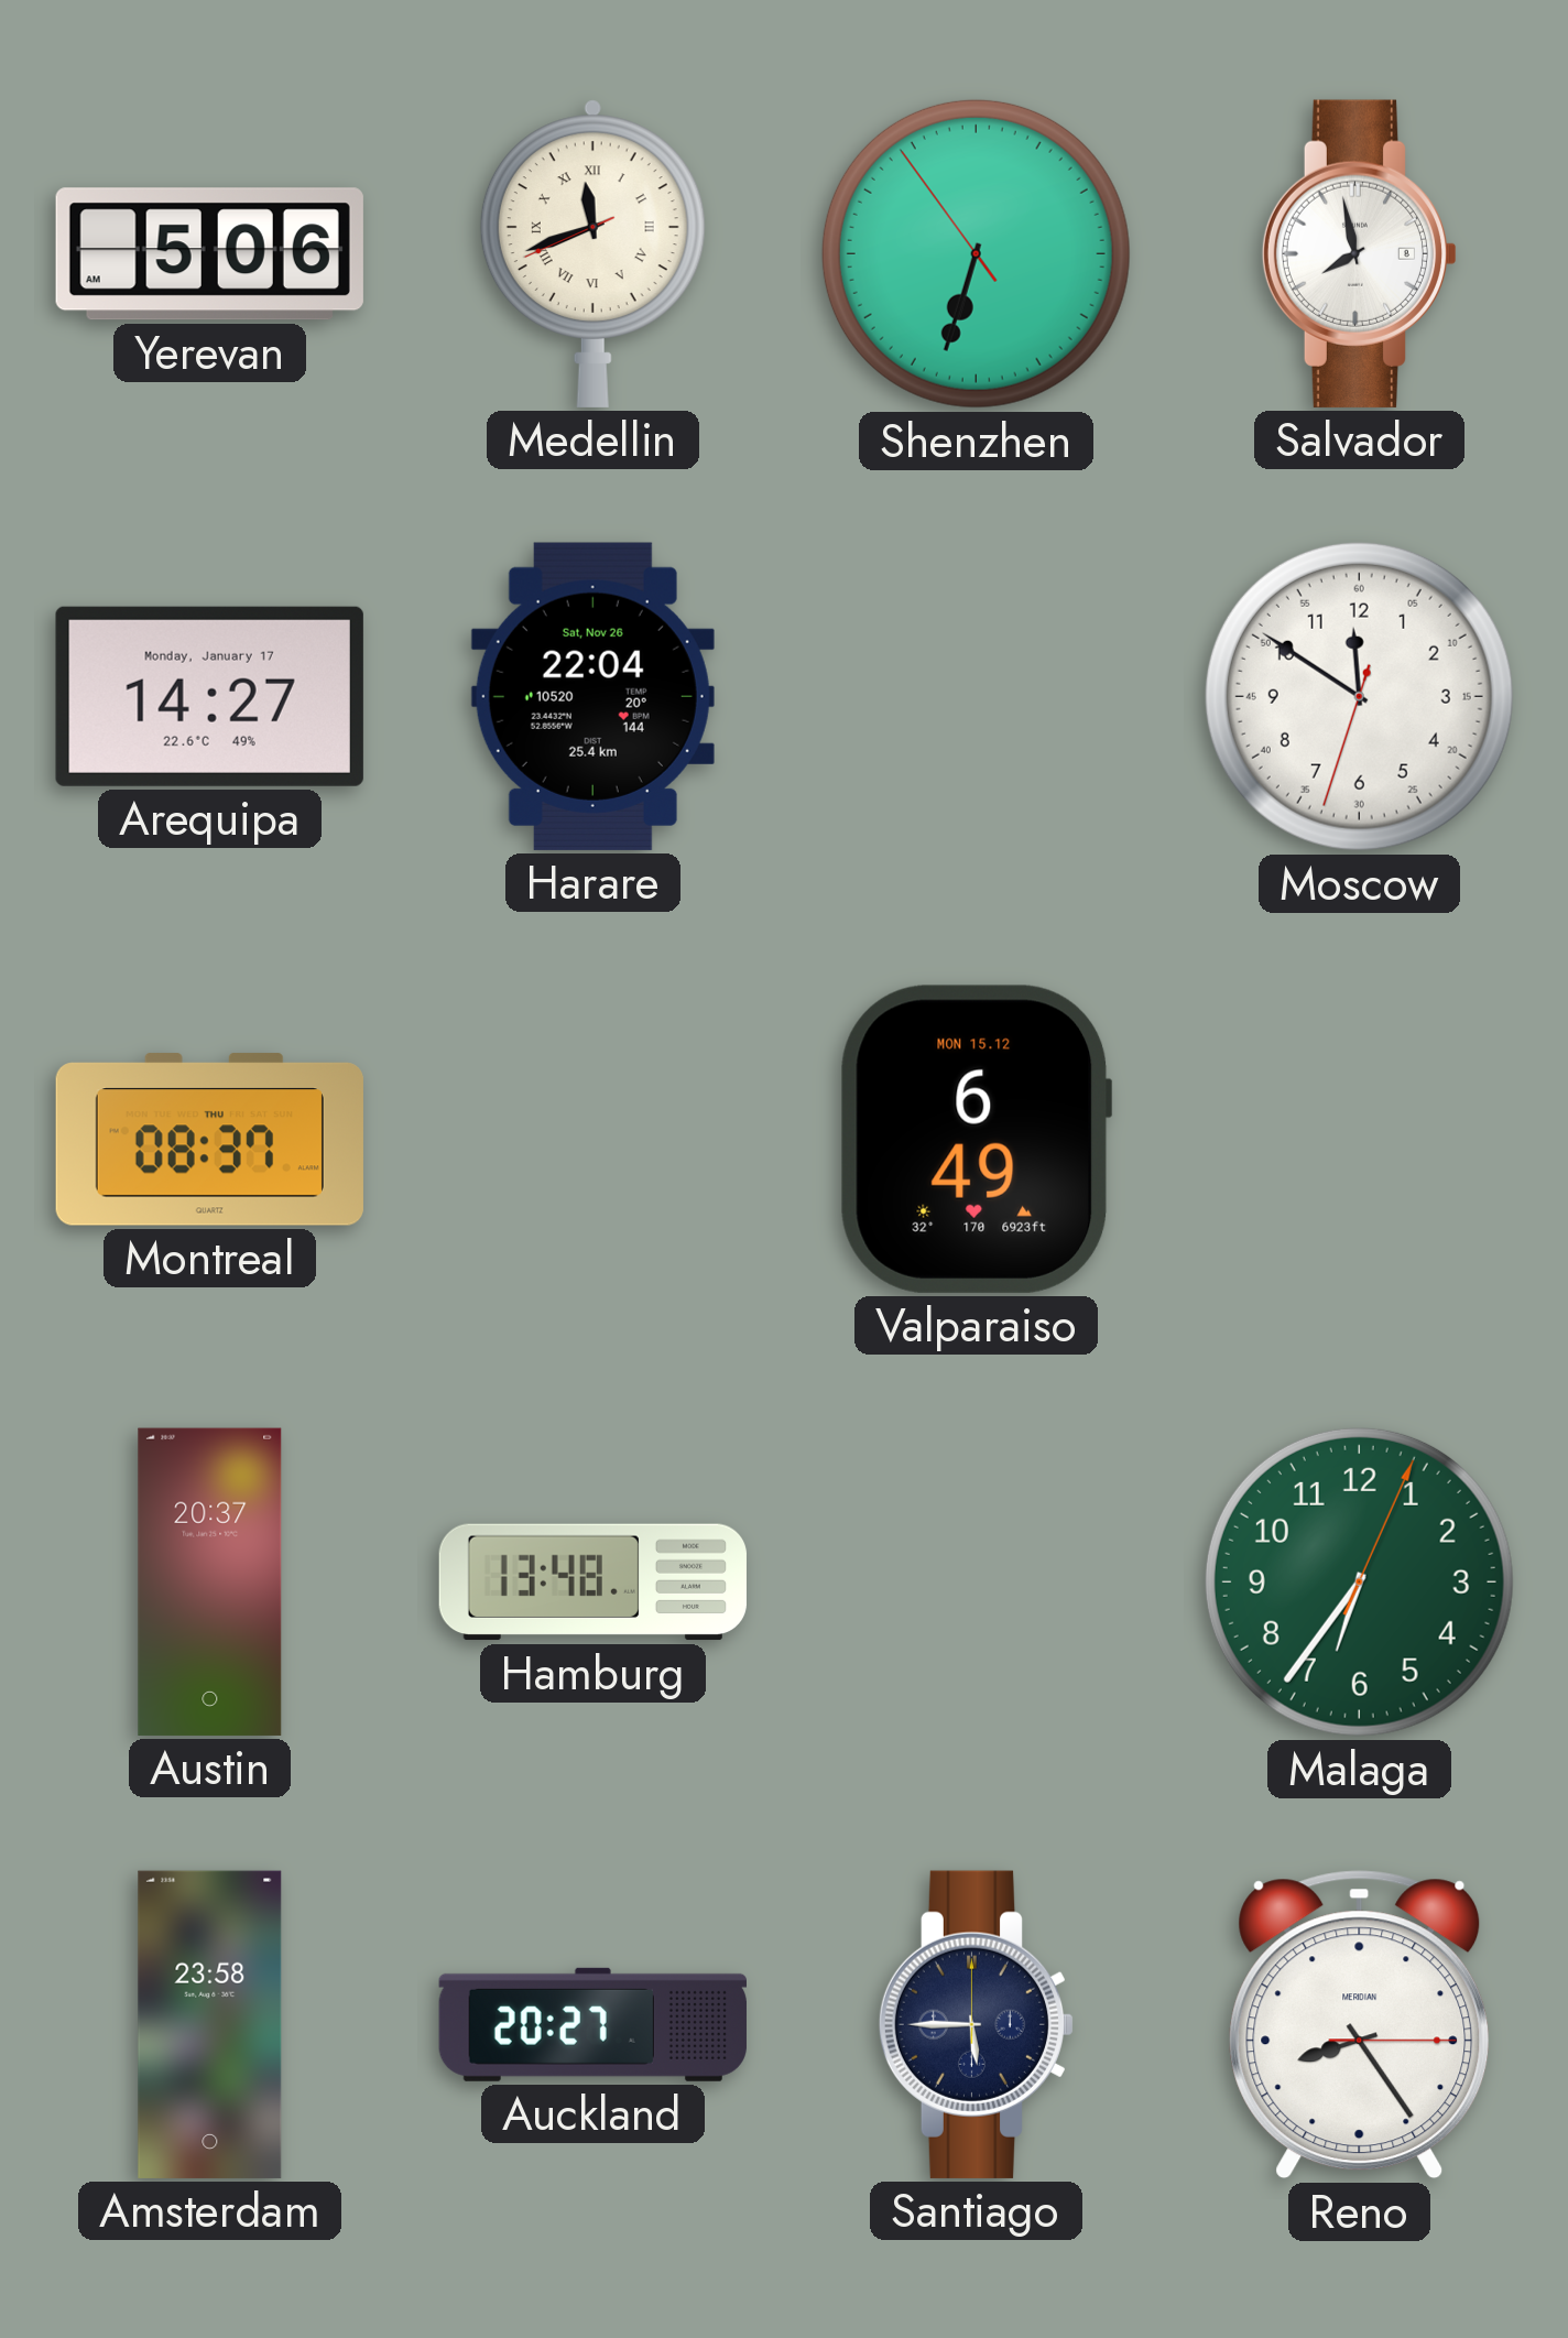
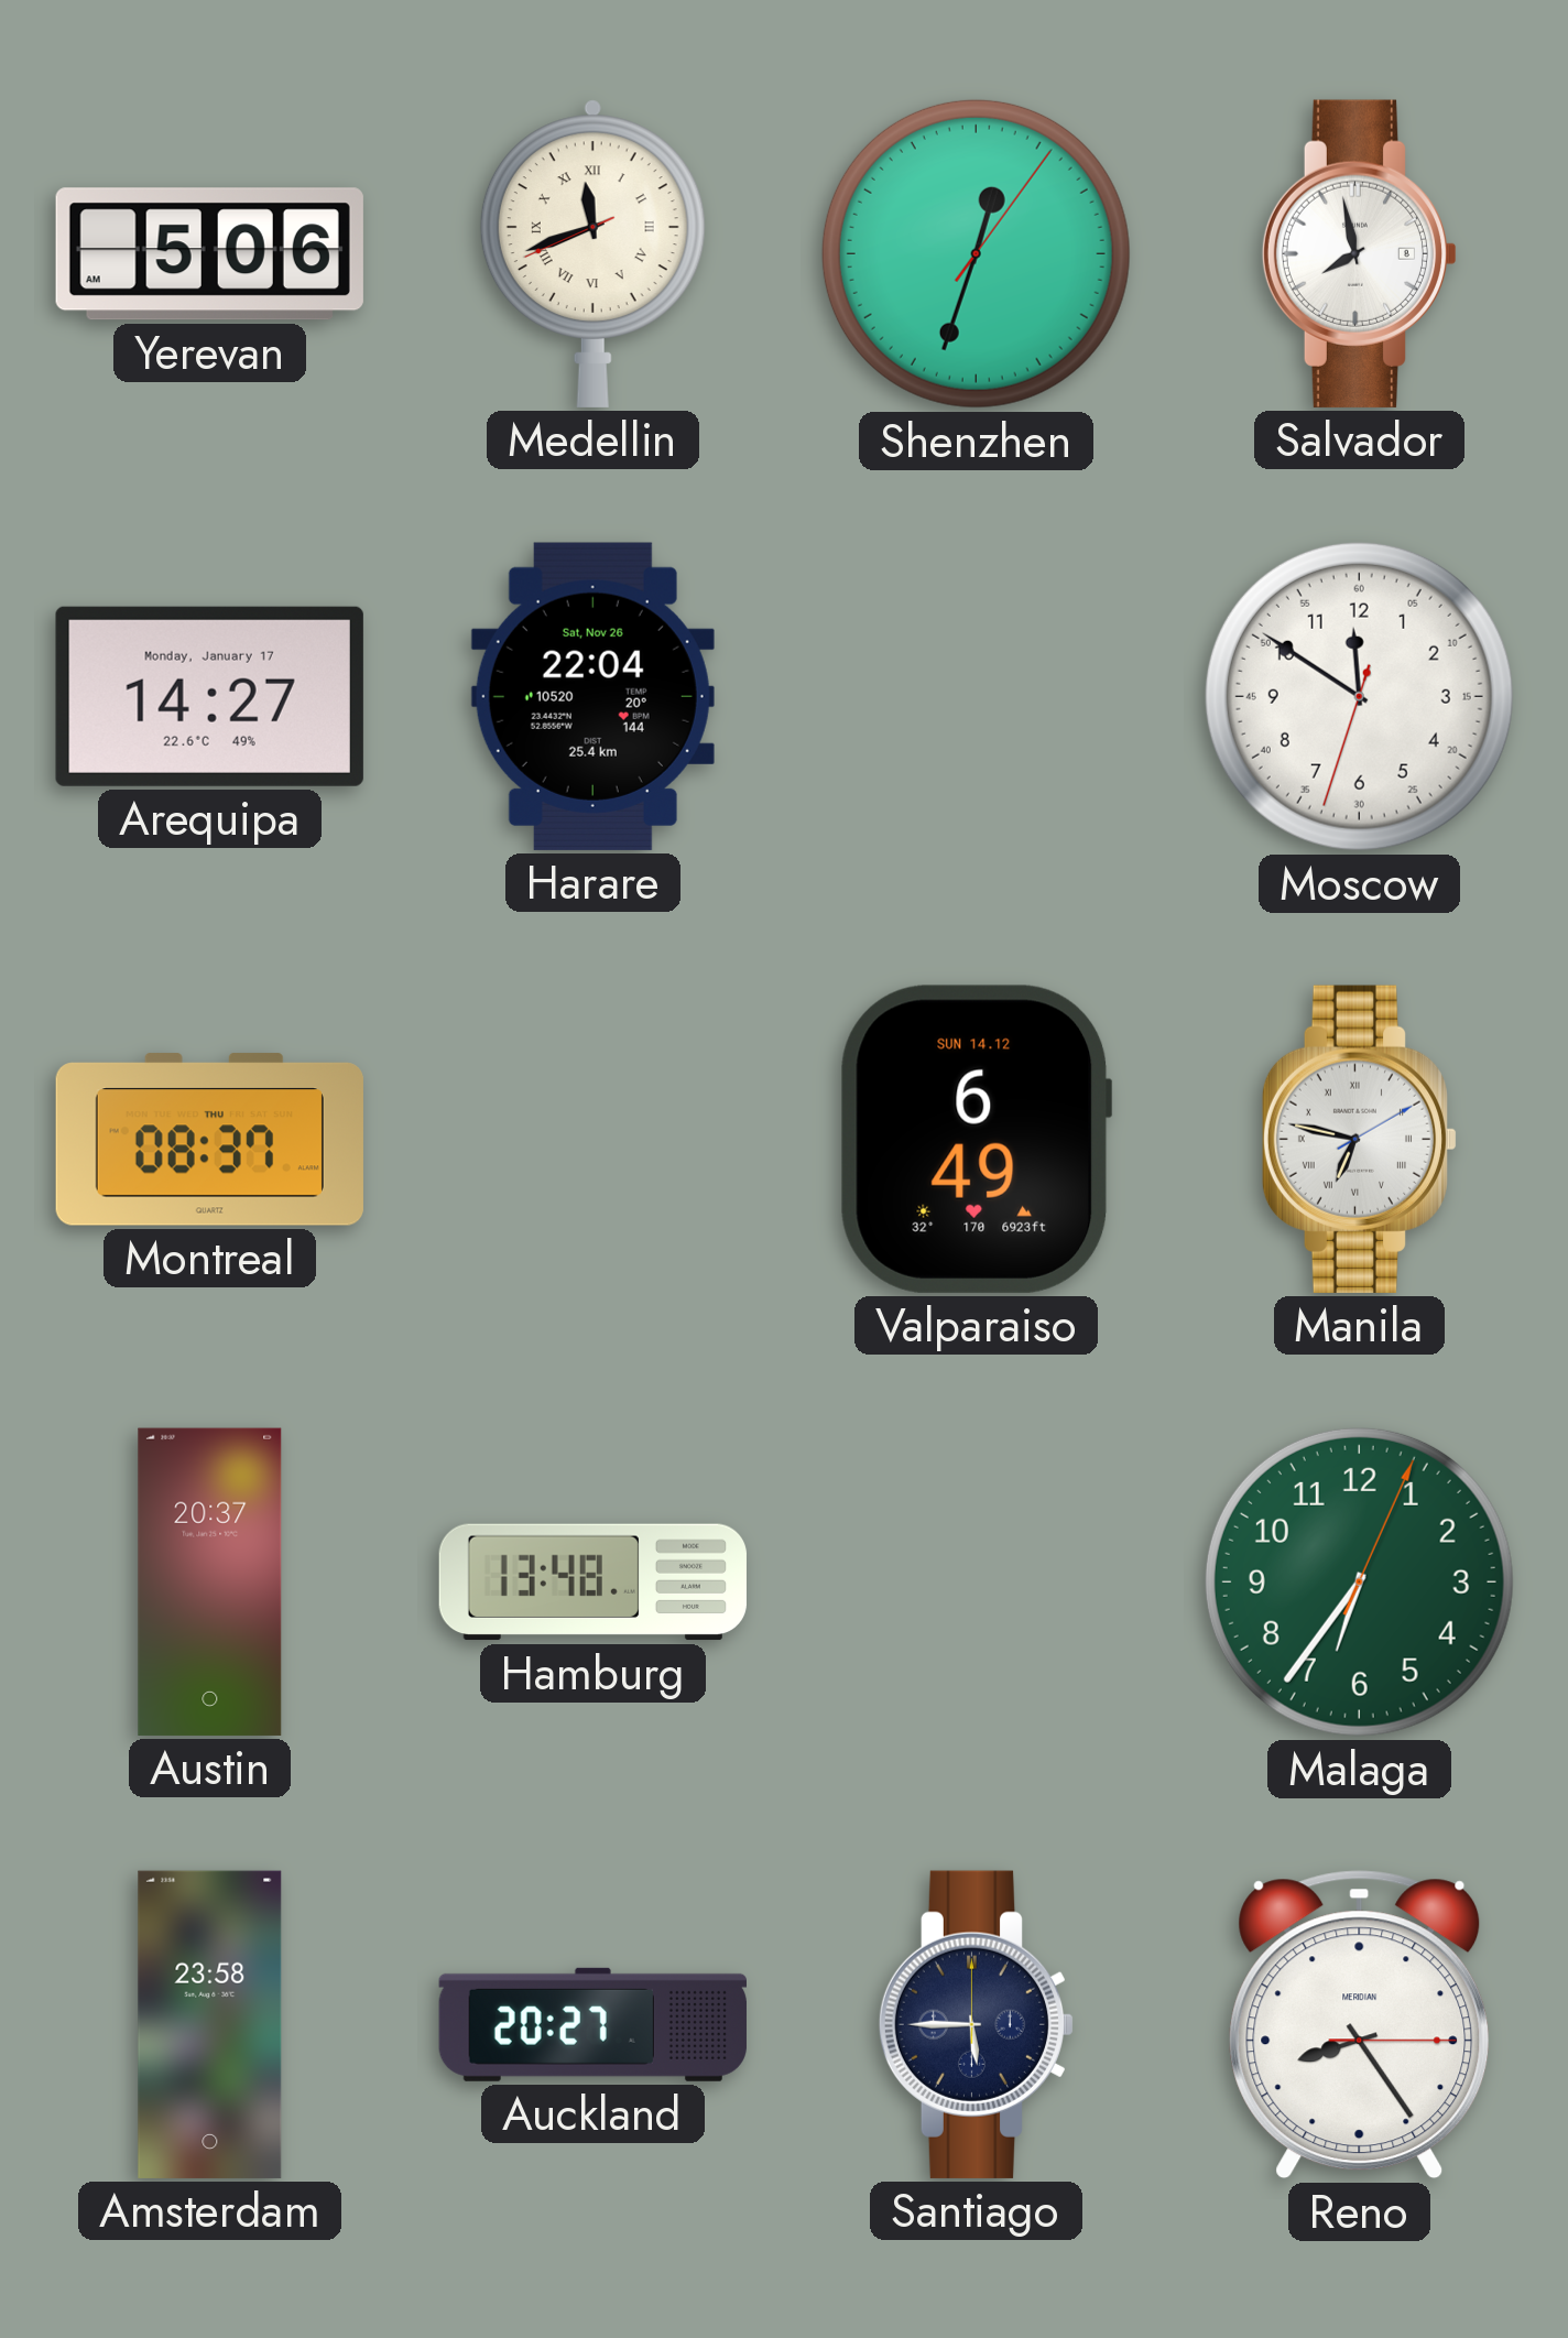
Shenzhen: 6:32 -> 12:33 (976, 253)
Valparaiso date: MON 15.12 -> SUN 14.12 (976, 1139)
Manila: none -> 6:47 (1360, 1139)
